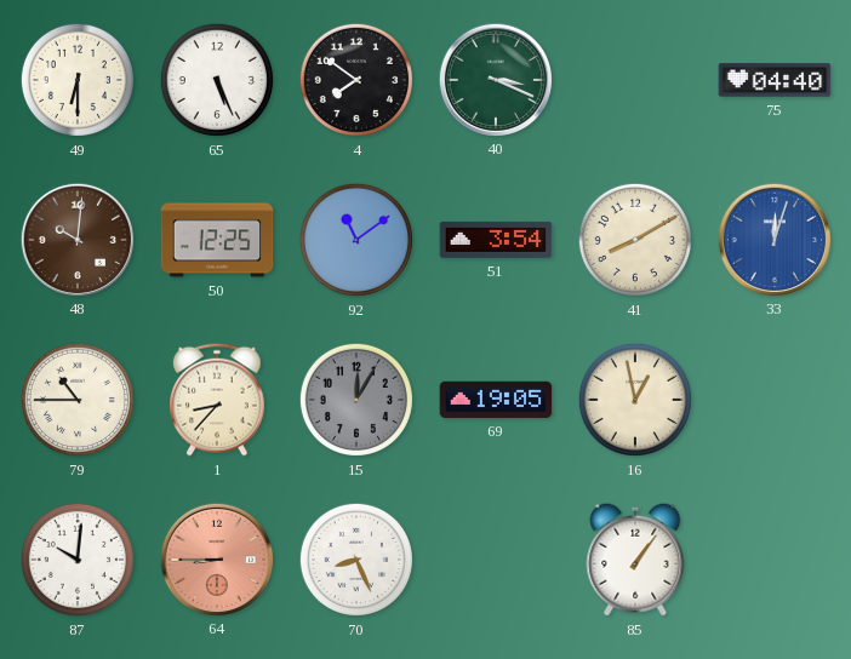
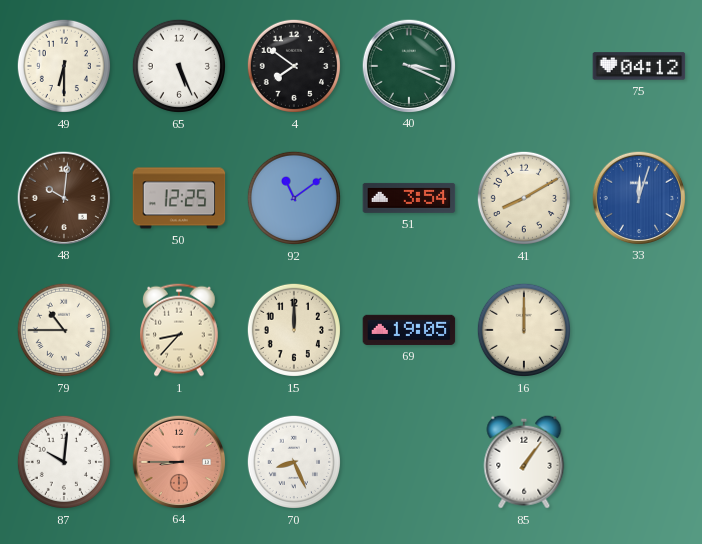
75: 04:40 -> 04:12 (639, 66)
15: 12:05 -> 12:00 (294, 330)
15 dial: grey -> cream (294, 330)
16: 12:58 -> 12:00 (524, 330)
